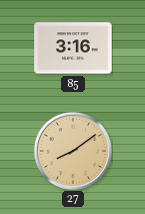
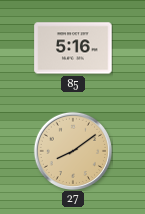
85: 3:16 -> 5:16 (73, 48)
